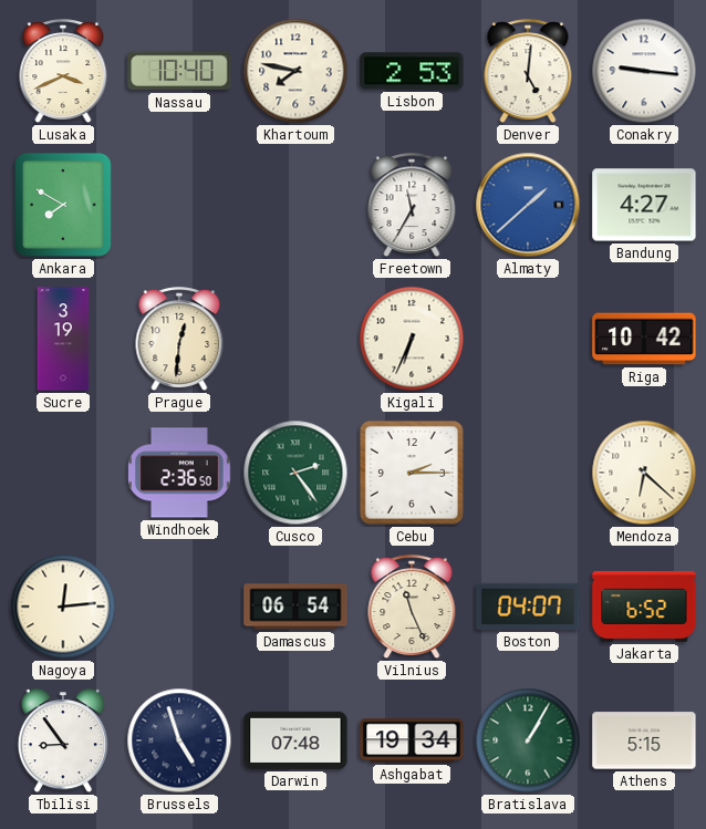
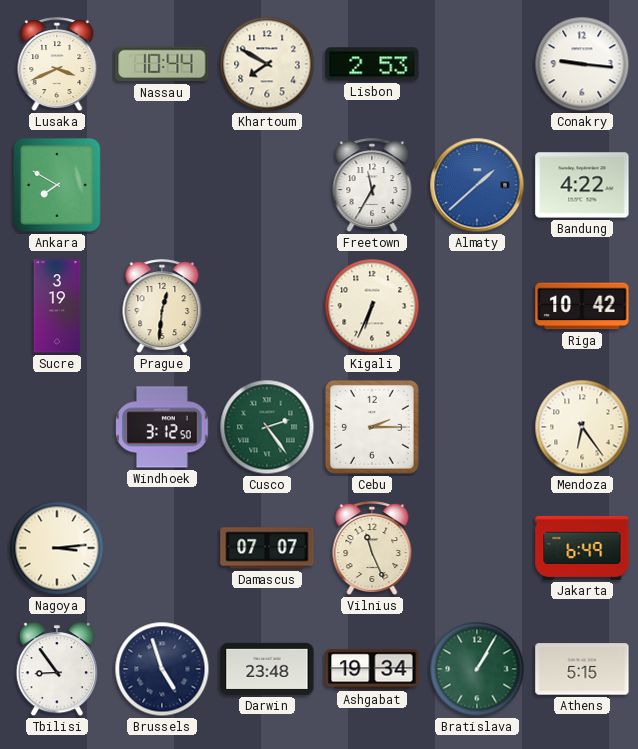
Nassau: 10:40 -> 10:44 (162, 64)
Khartoum: 7:47 -> 7:50 (267, 64)
Denver: 5:01 -> none (528, 72)
Bandung: 4:27 -> 4:22 (582, 185)
Windhoek: 2:36 -> 3:12 (163, 427)
Mendoza: 6:22 -> 6:24 (582, 427)
Nagoya: 12:14 -> 3:14 (57, 548)
Damascus: 06:54 -> 07:07 (267, 548)
Boston: 04:07 -> none (528, 607)
Jakarta: 6:52 -> 6:49 (582, 548)
Darwin: 07:48 -> 23:48 (267, 669)
